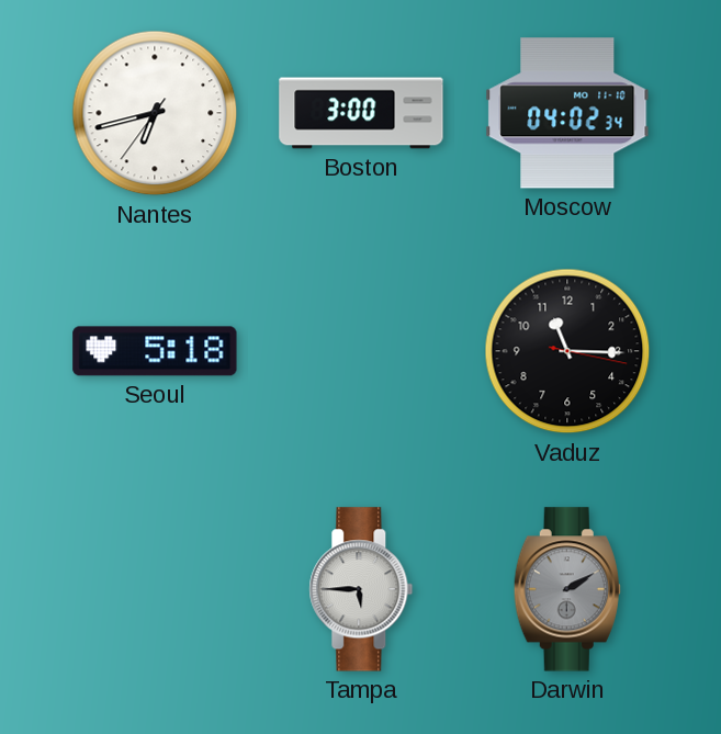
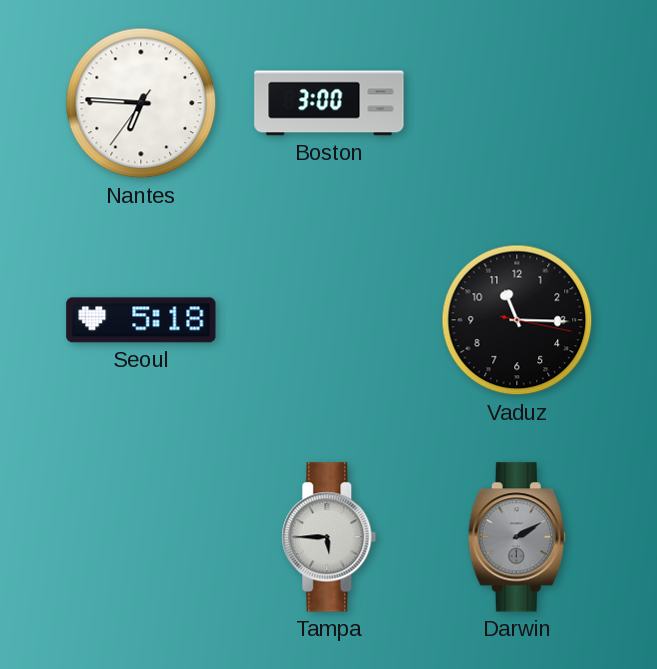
Nantes: 6:42 -> 6:45 (141, 103)
Moscow: 04:02 -> none (567, 113)
